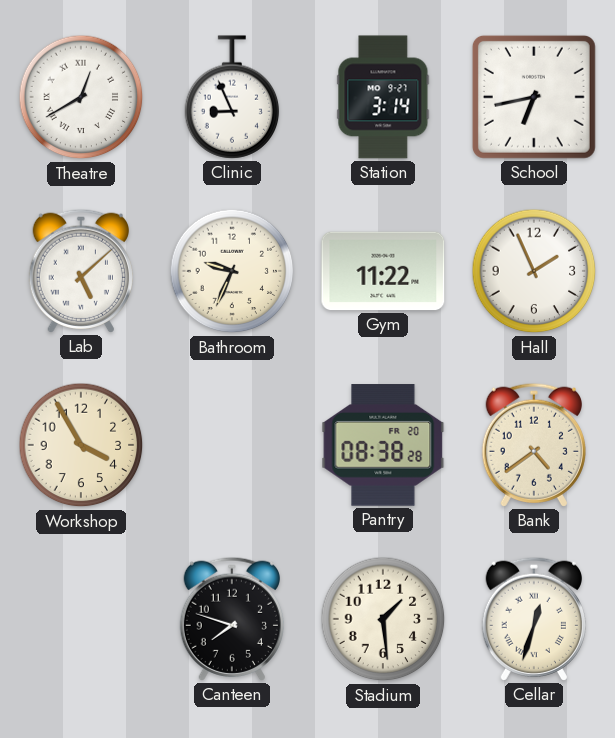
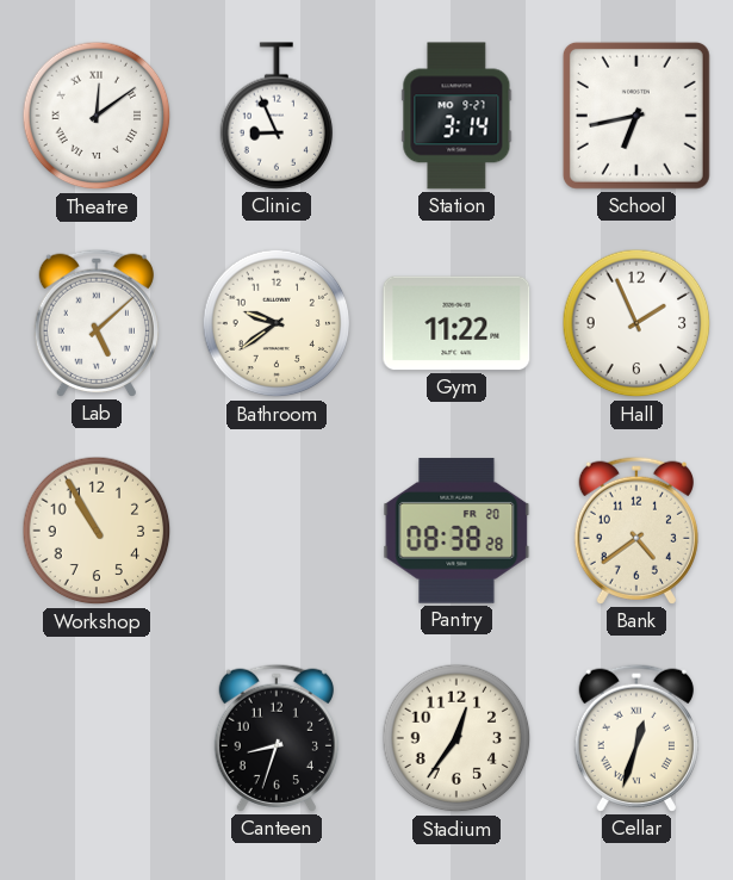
Theatre: 12:40 -> 12:09 (97, 116)
Bathroom: 9:34 -> 9:39 (277, 323)
Workshop: 3:55 -> 10:55 (97, 531)
Canteen: 7:48 -> 8:33 (277, 738)
Stadium: 1:29 -> 12:36 (456, 738)
